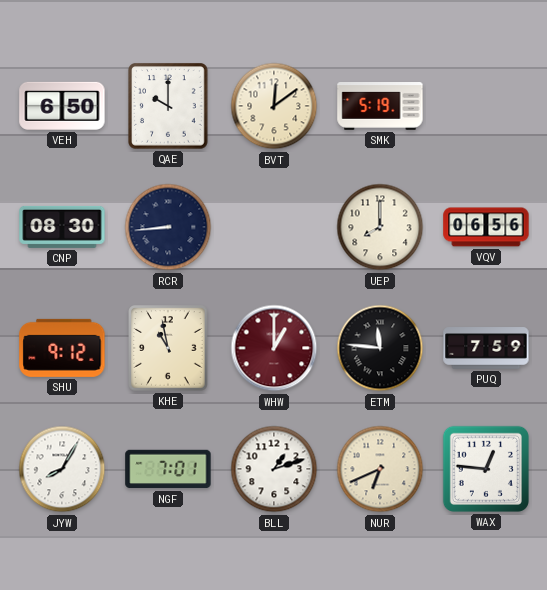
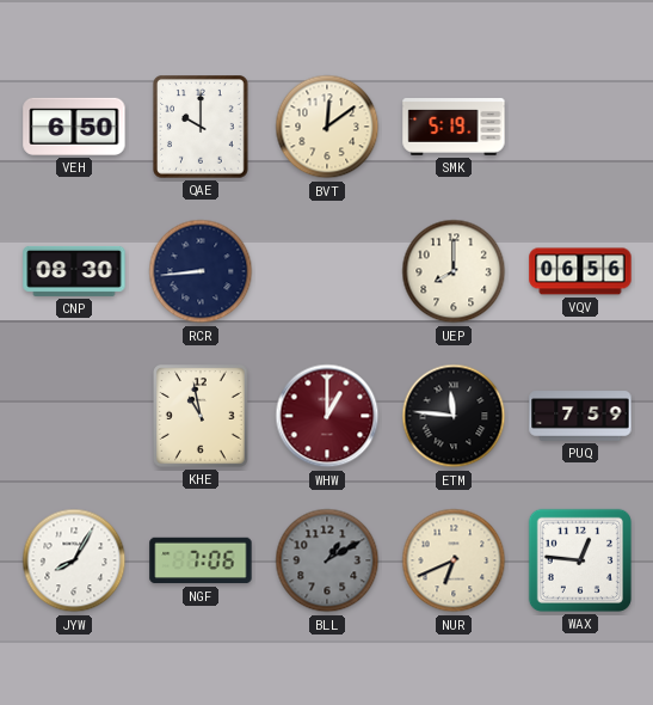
SHU: 9:12 -> none (62, 348)
NGF: 7:01 -> 7:06 (201, 560)
BLL: 1:12 -> 1:10 (327, 560)
BLL dial: white -> grey (327, 560)
